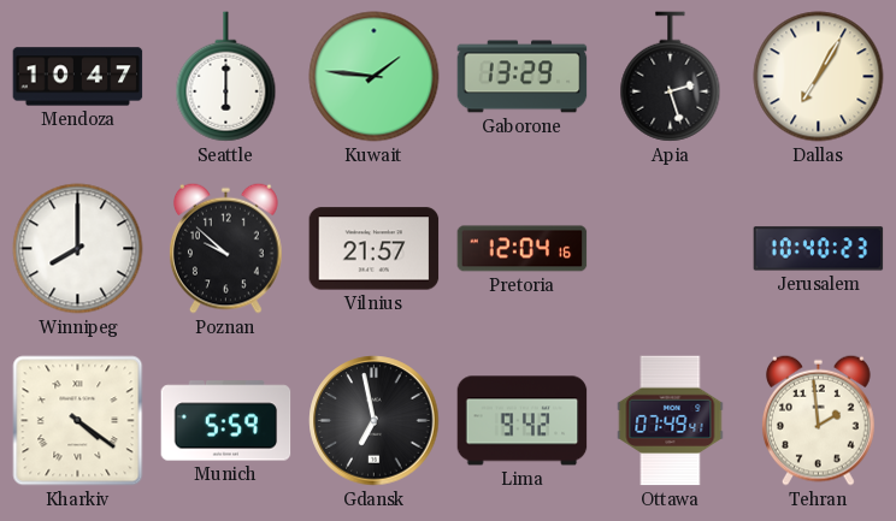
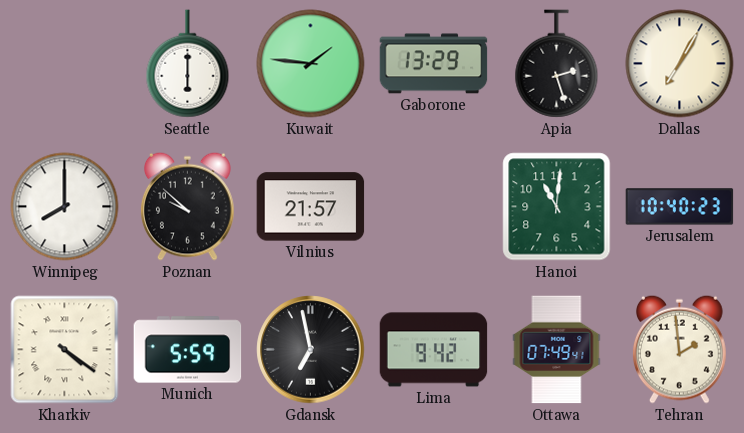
Mendoza: 10:47 -> none (78, 77)
Pretoria: 12:04 -> none (523, 249)
Hanoi: none -> 11:01 (557, 207)
